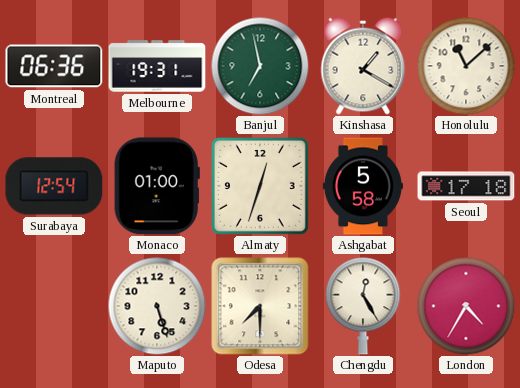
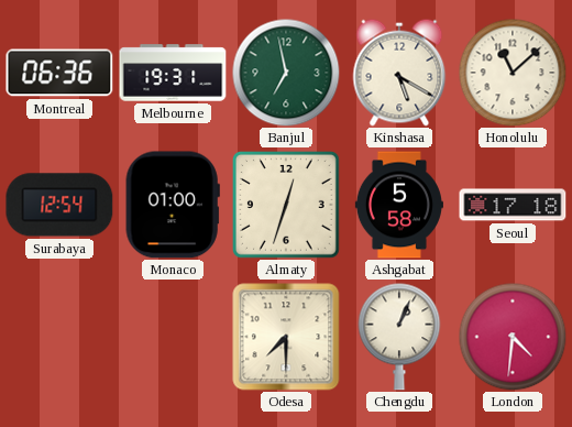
Kinshasa: 1:20 -> 5:20 (399, 73)
Maputo: 5:27 -> none (157, 306)
Chengdu: 12:25 -> 1:04 (399, 337)
London: 4:35 -> 4:31 (513, 337)
